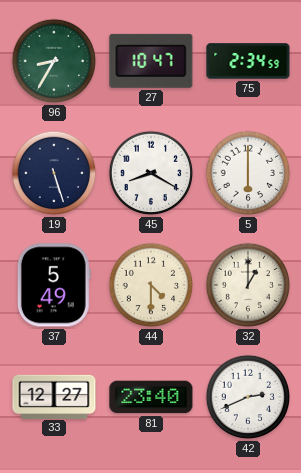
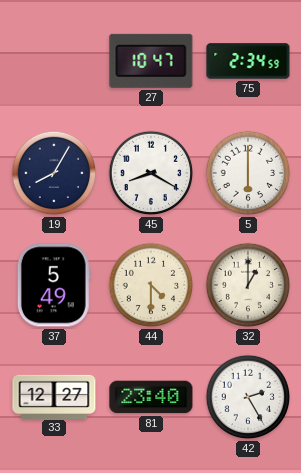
96: 8:35 -> none (54, 61)
19: 5:27 -> 8:05 (54, 173)
42: 2:41 -> 2:25 (248, 397)
